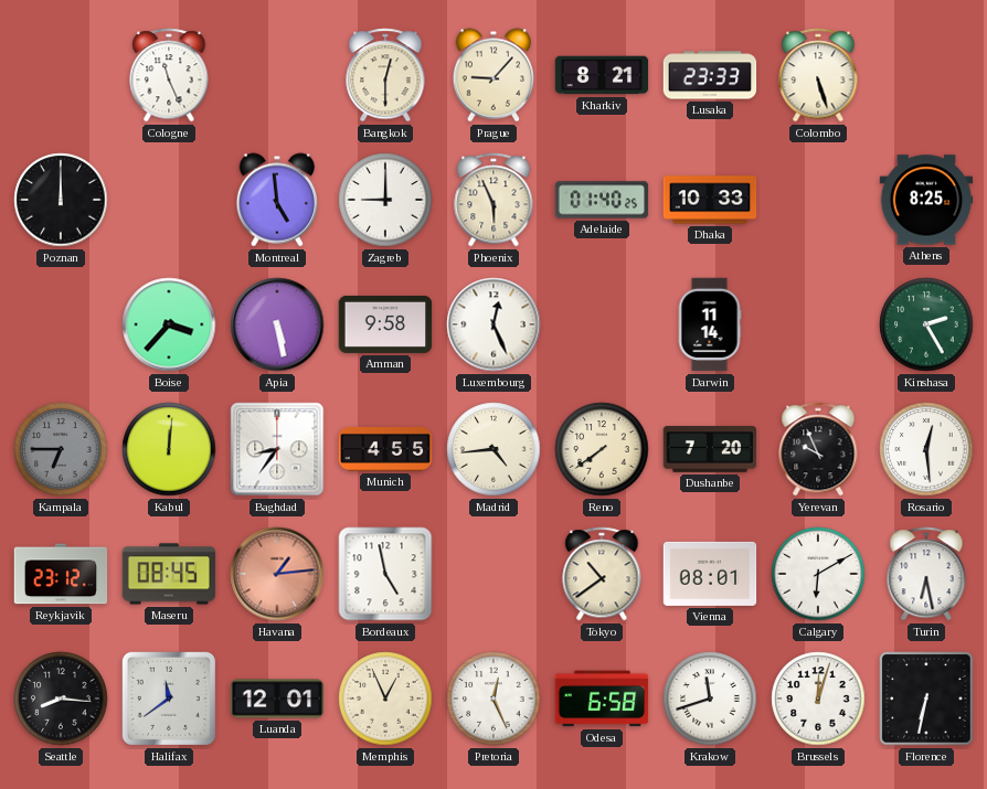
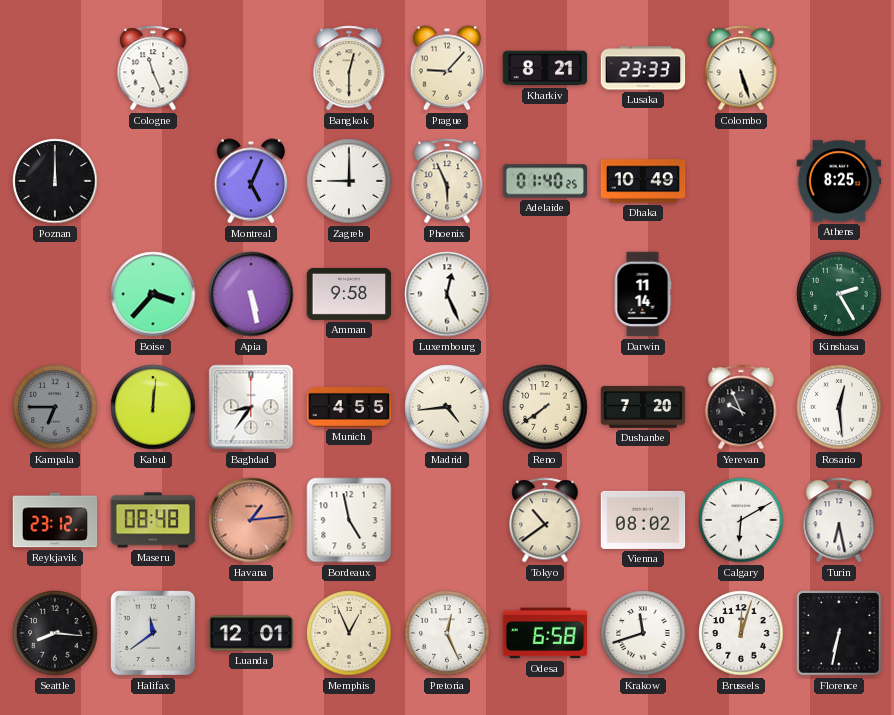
Montreal: 4:59 -> 5:04 (251, 181)
Dhaka: 10:33 -> 10:49 (643, 181)
Maseru: 08:45 -> 08:48 (153, 520)
Vienna: 08:01 -> 08:02 (643, 520)
